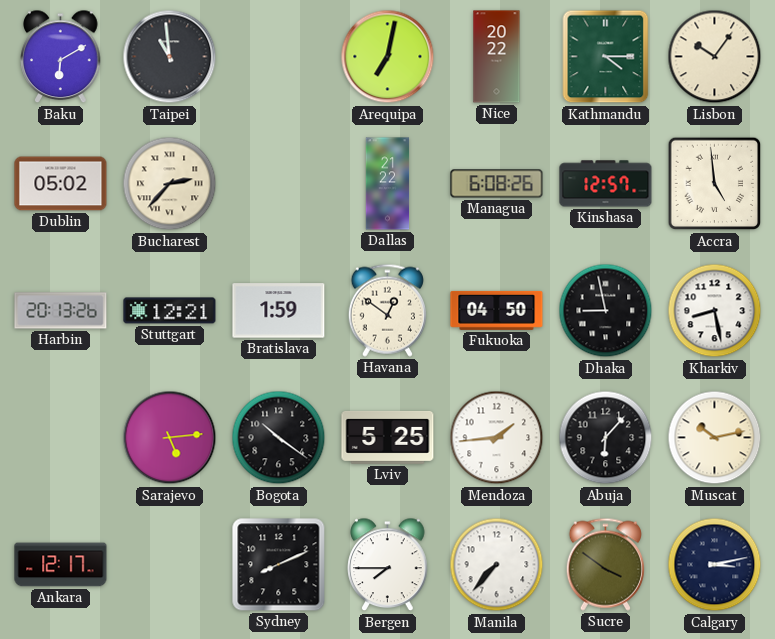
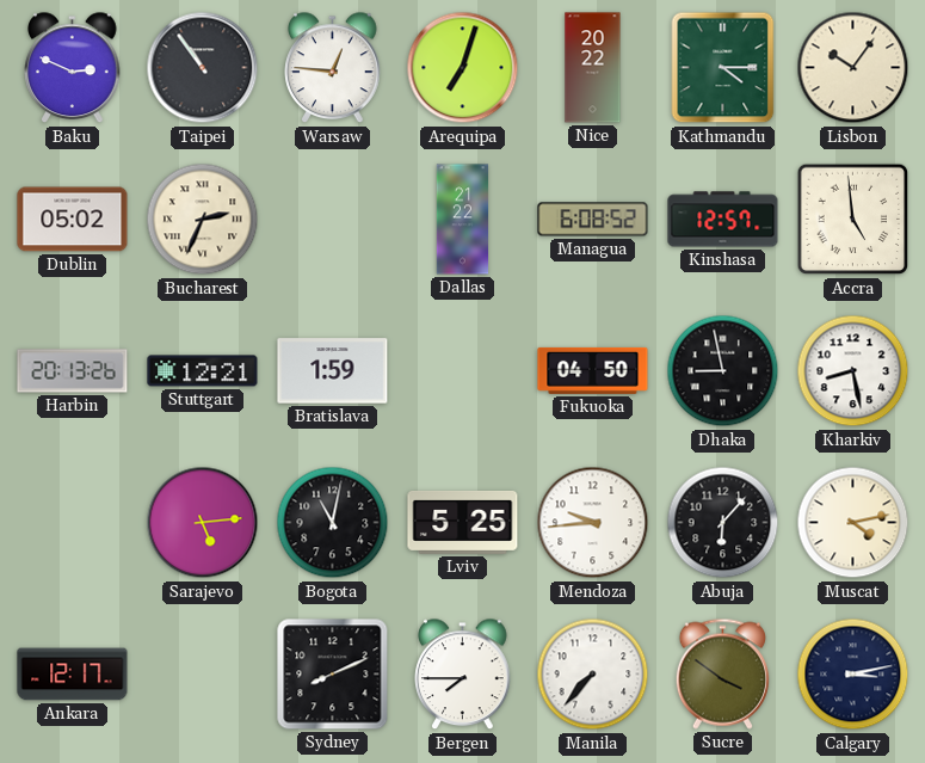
Baku: 6:10 -> 2:49 (73, 68)
Taipei: 10:59 -> 10:54 (203, 68)
Warsaw: none -> 12:46 (333, 68)
Arequipa: 7:02 -> 7:03 (463, 68)
Bucharest: 2:37 -> 2:34 (203, 220)
Managua: 6:08:26 -> 6:08:52 (593, 220)
Havana: 12:51 -> none (387, 310)
Bogota: 10:21 -> 11:02 (333, 523)
Mendoza: 1:44 -> 9:44 (593, 523)
Muscat: 10:13 -> 4:13 (853, 523)
